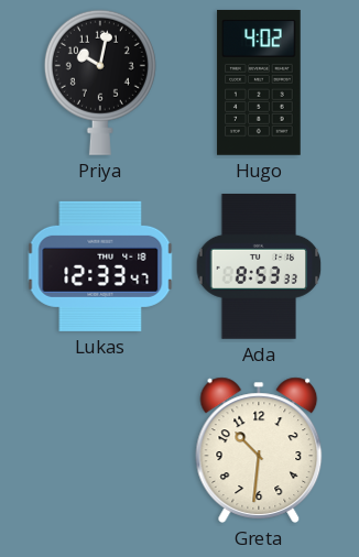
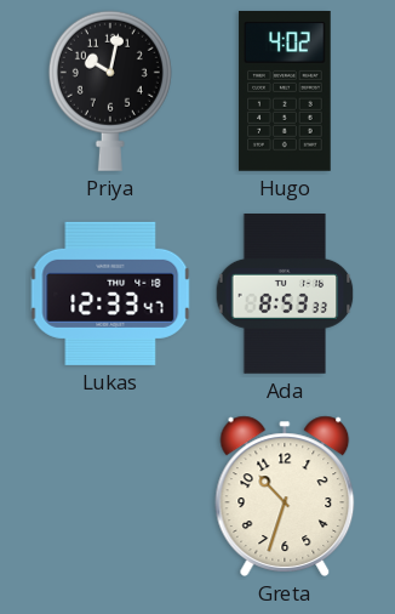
Greta: 10:31 -> 10:33 (285, 496)
